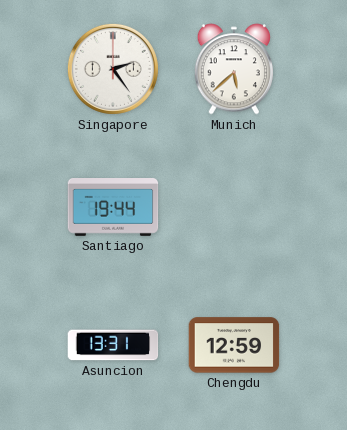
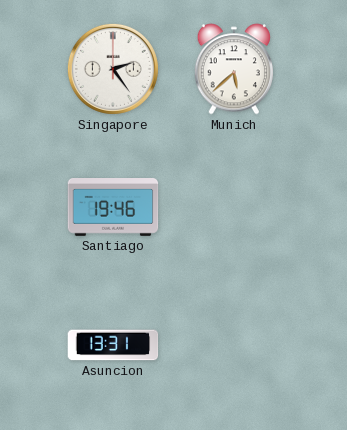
Santiago: 19:44 -> 19:46 (113, 208)
Chengdu: 12:59 -> none (234, 345)
